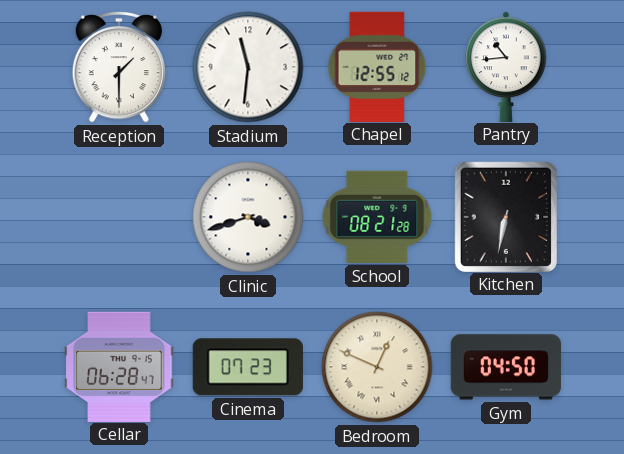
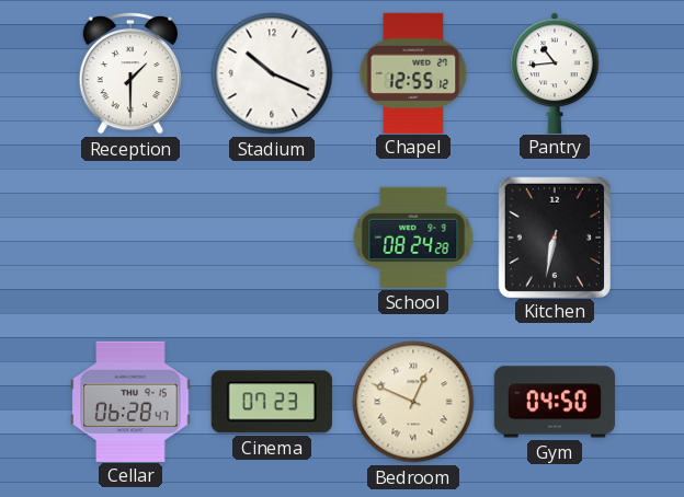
Stadium: 11:31 -> 10:19 (272, 73)
Clinic: 3:42 -> none (248, 217)
School: 08:21 -> 08:24 (413, 238)
